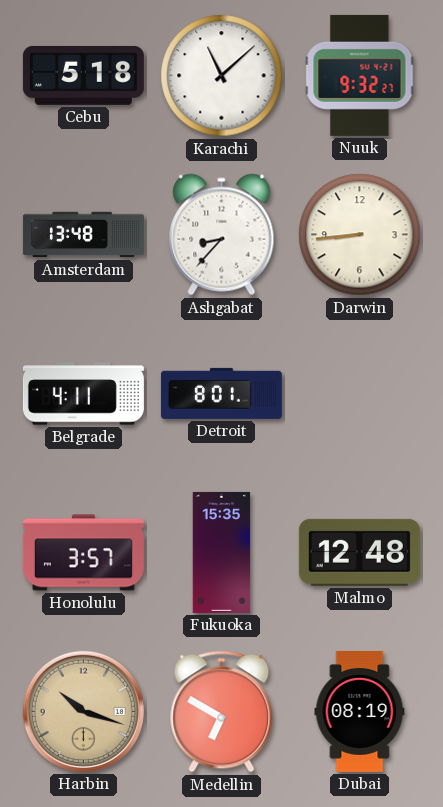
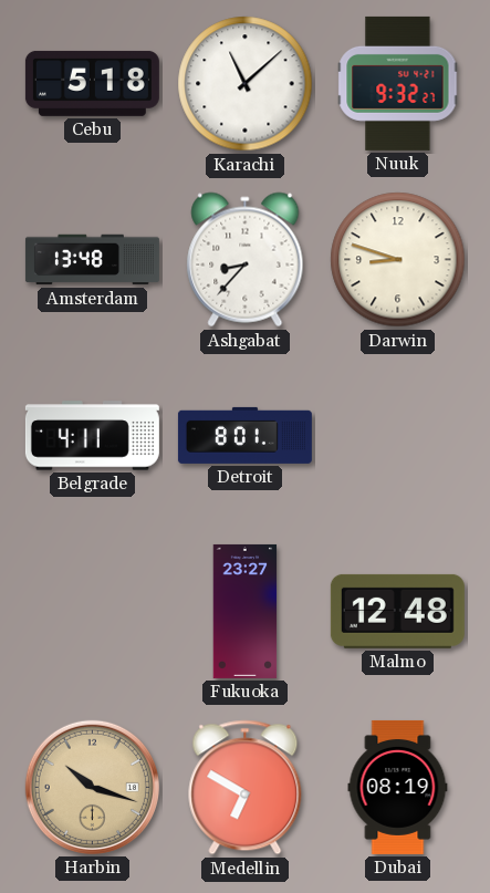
Darwin: 8:44 -> 8:48 (398, 260)
Honolulu: 3:57 -> none (83, 553)
Fukuoka: 15:35 -> 23:27 (246, 611)
